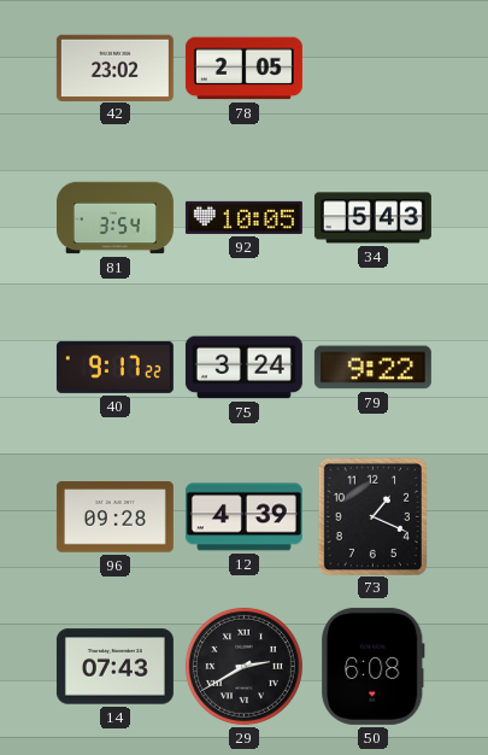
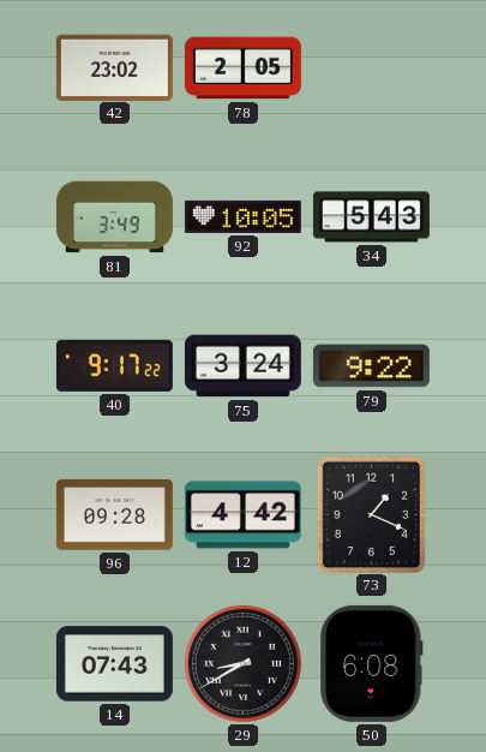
81: 3:54 -> 3:49 (114, 217)
12: 4:39 -> 4:42 (242, 515)
29: 2:40 -> 8:40 (242, 663)
